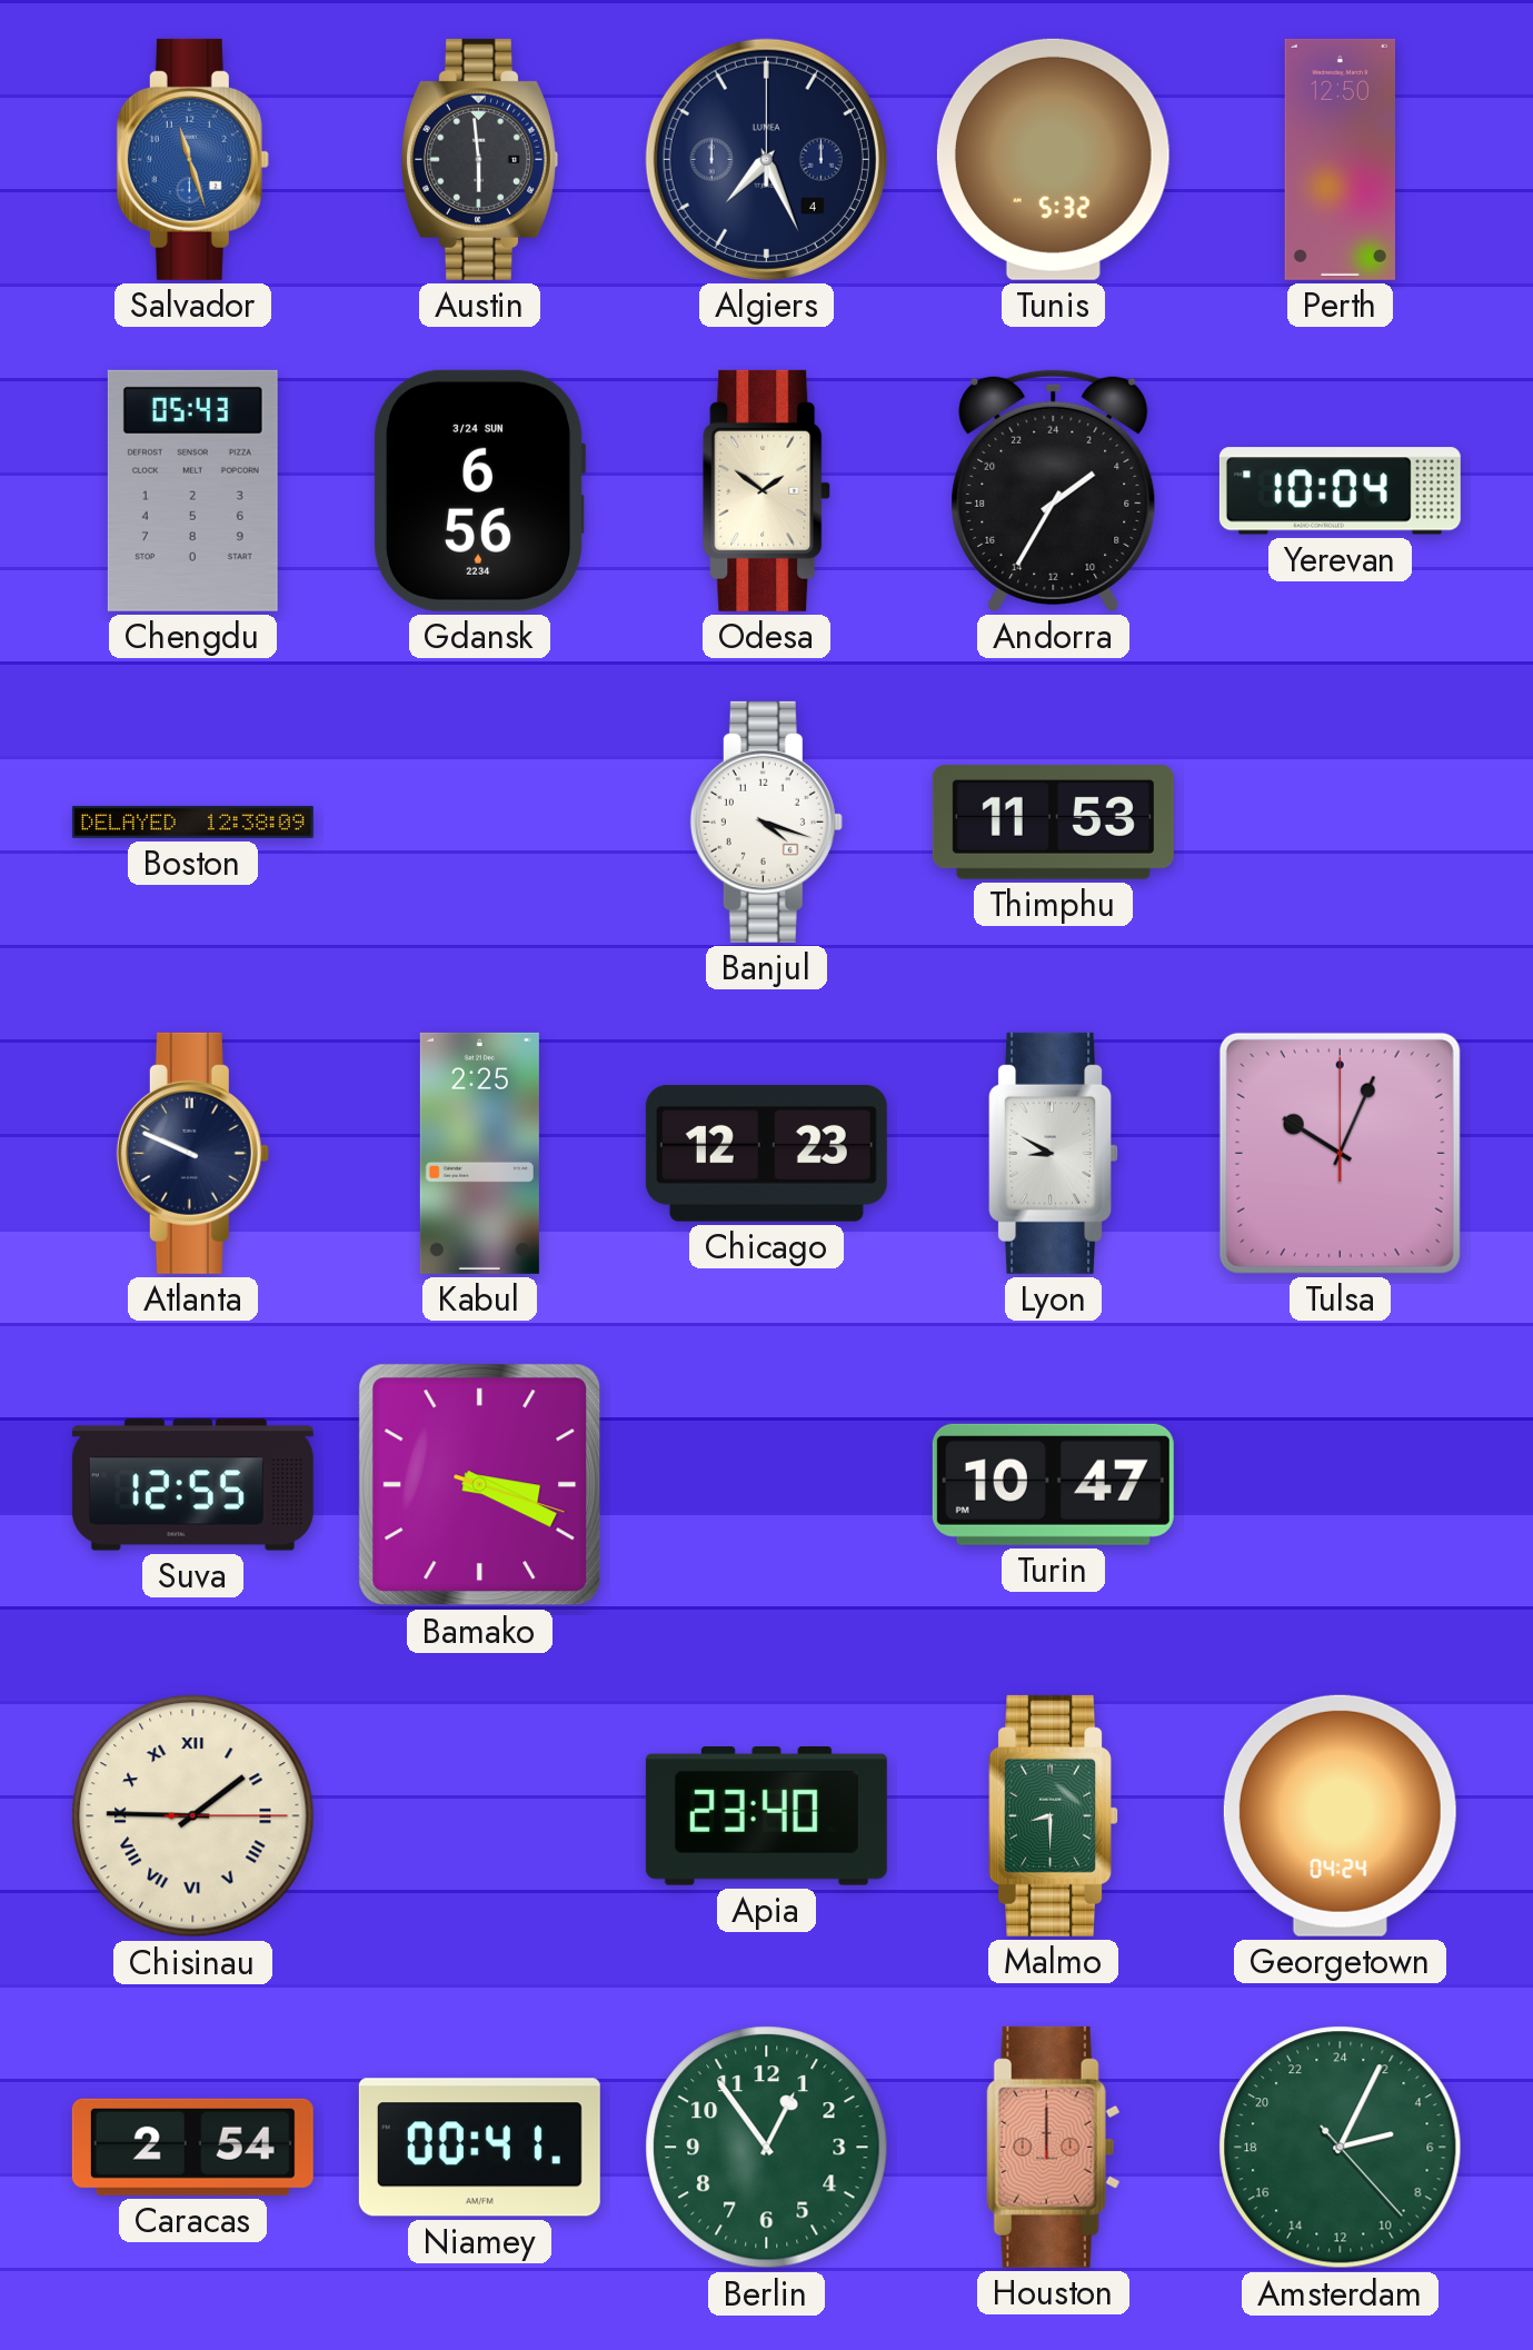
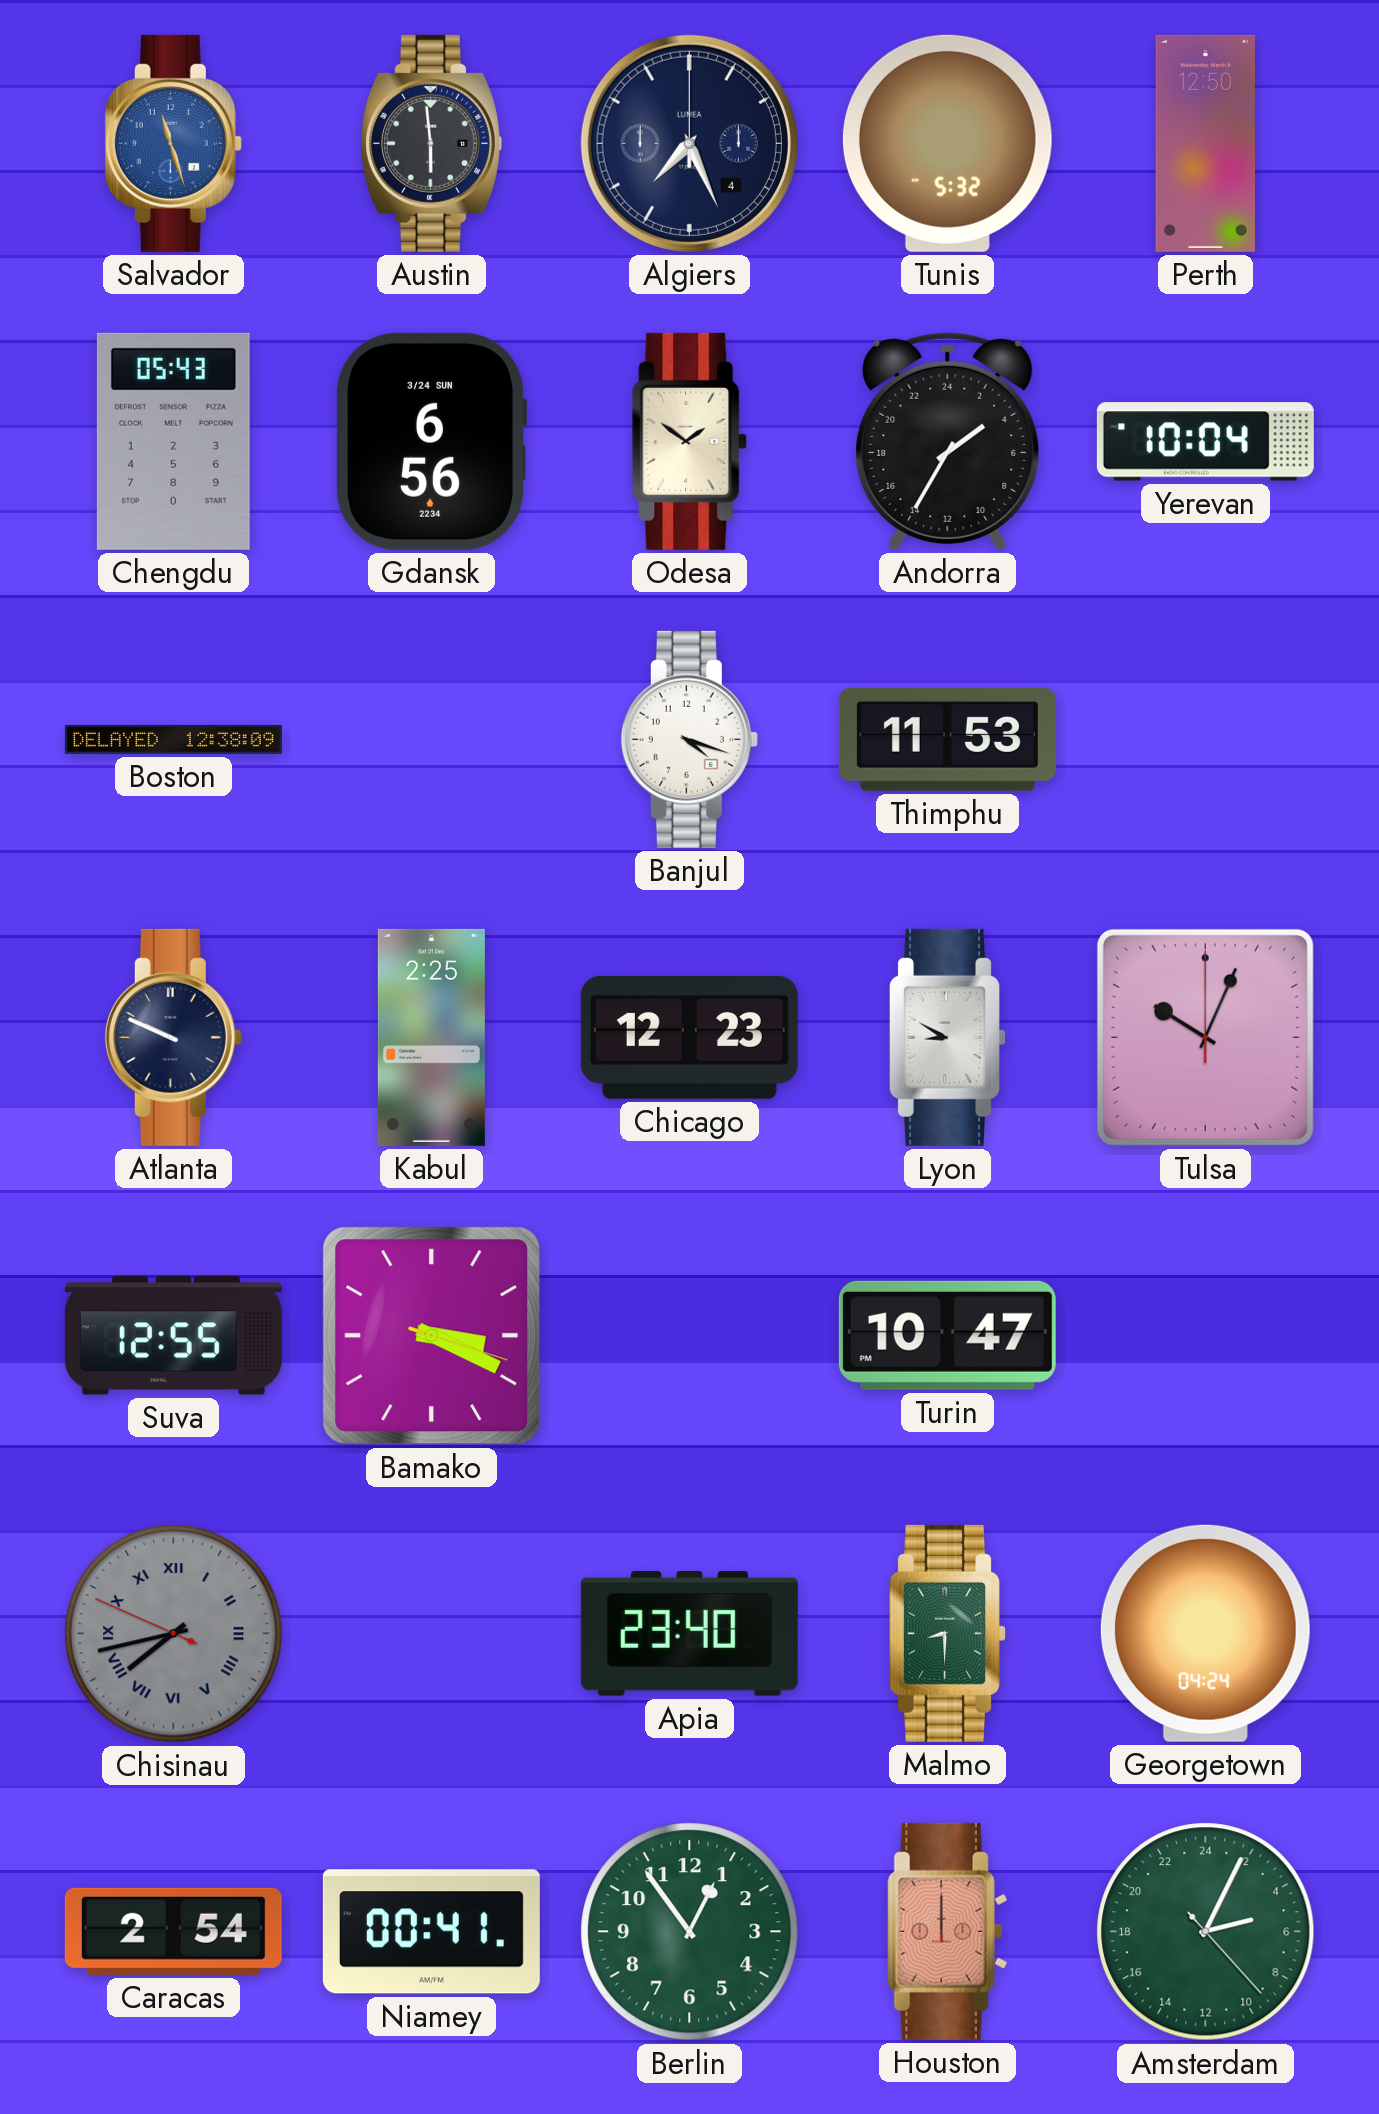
Chisinau: 1:45 -> 7:42 (174, 1634)
Chisinau dial: cream -> grey (174, 1634)
